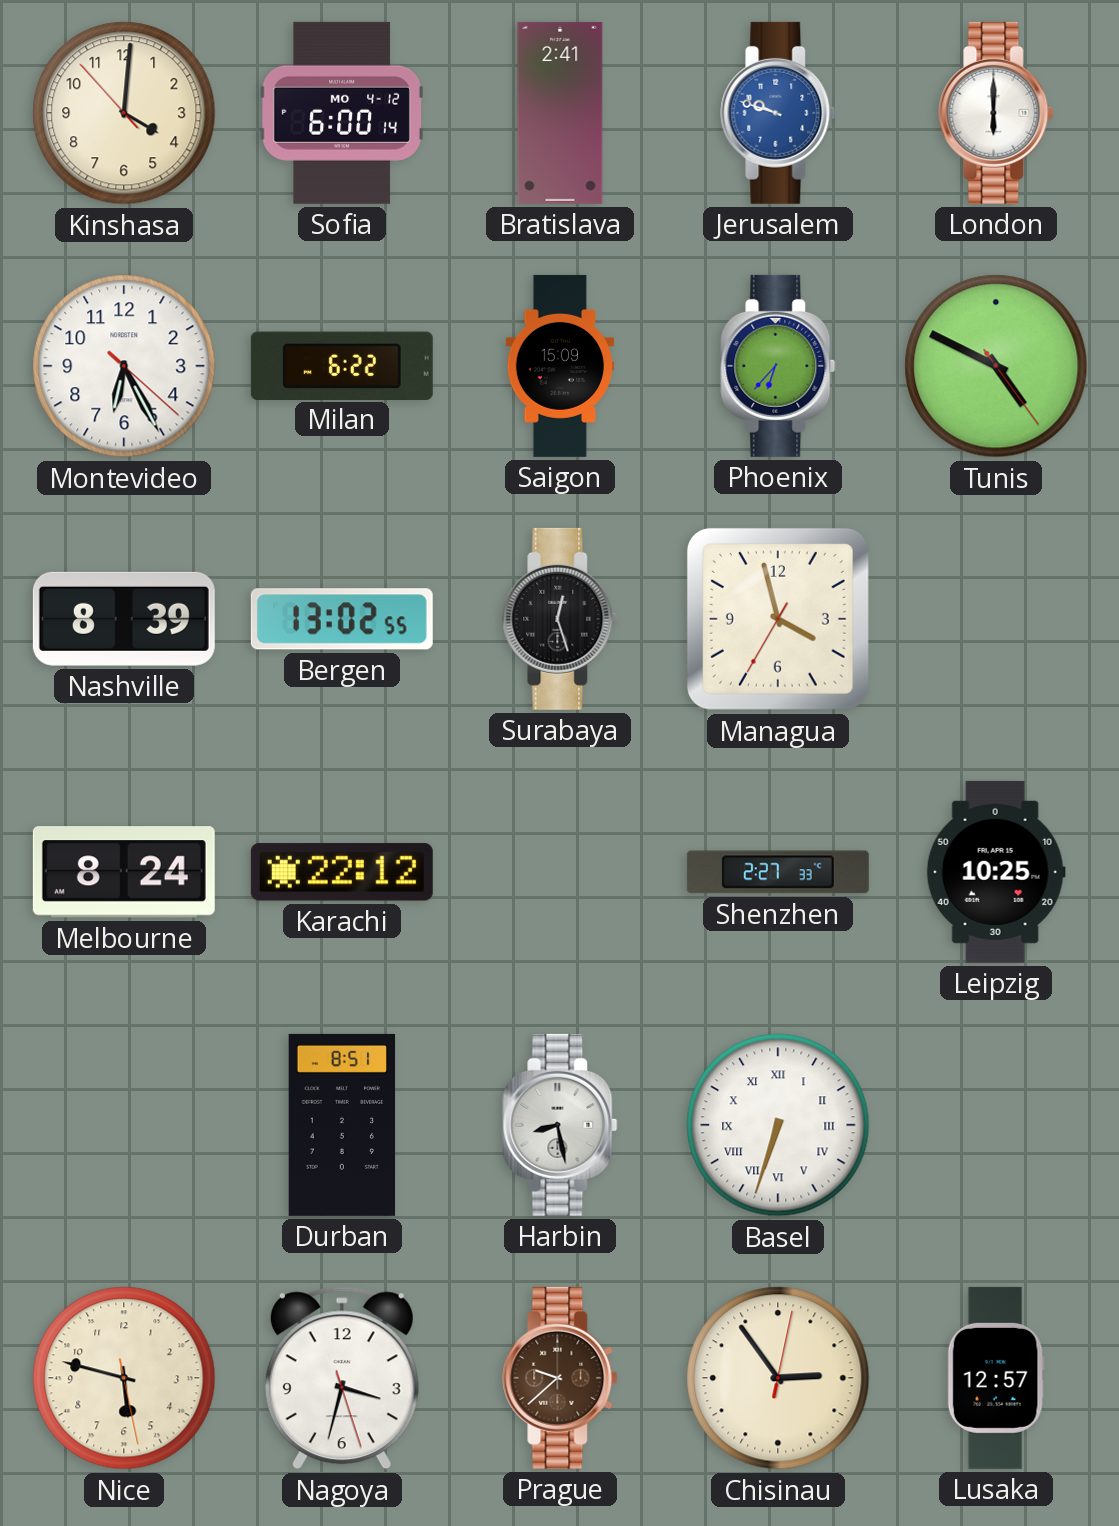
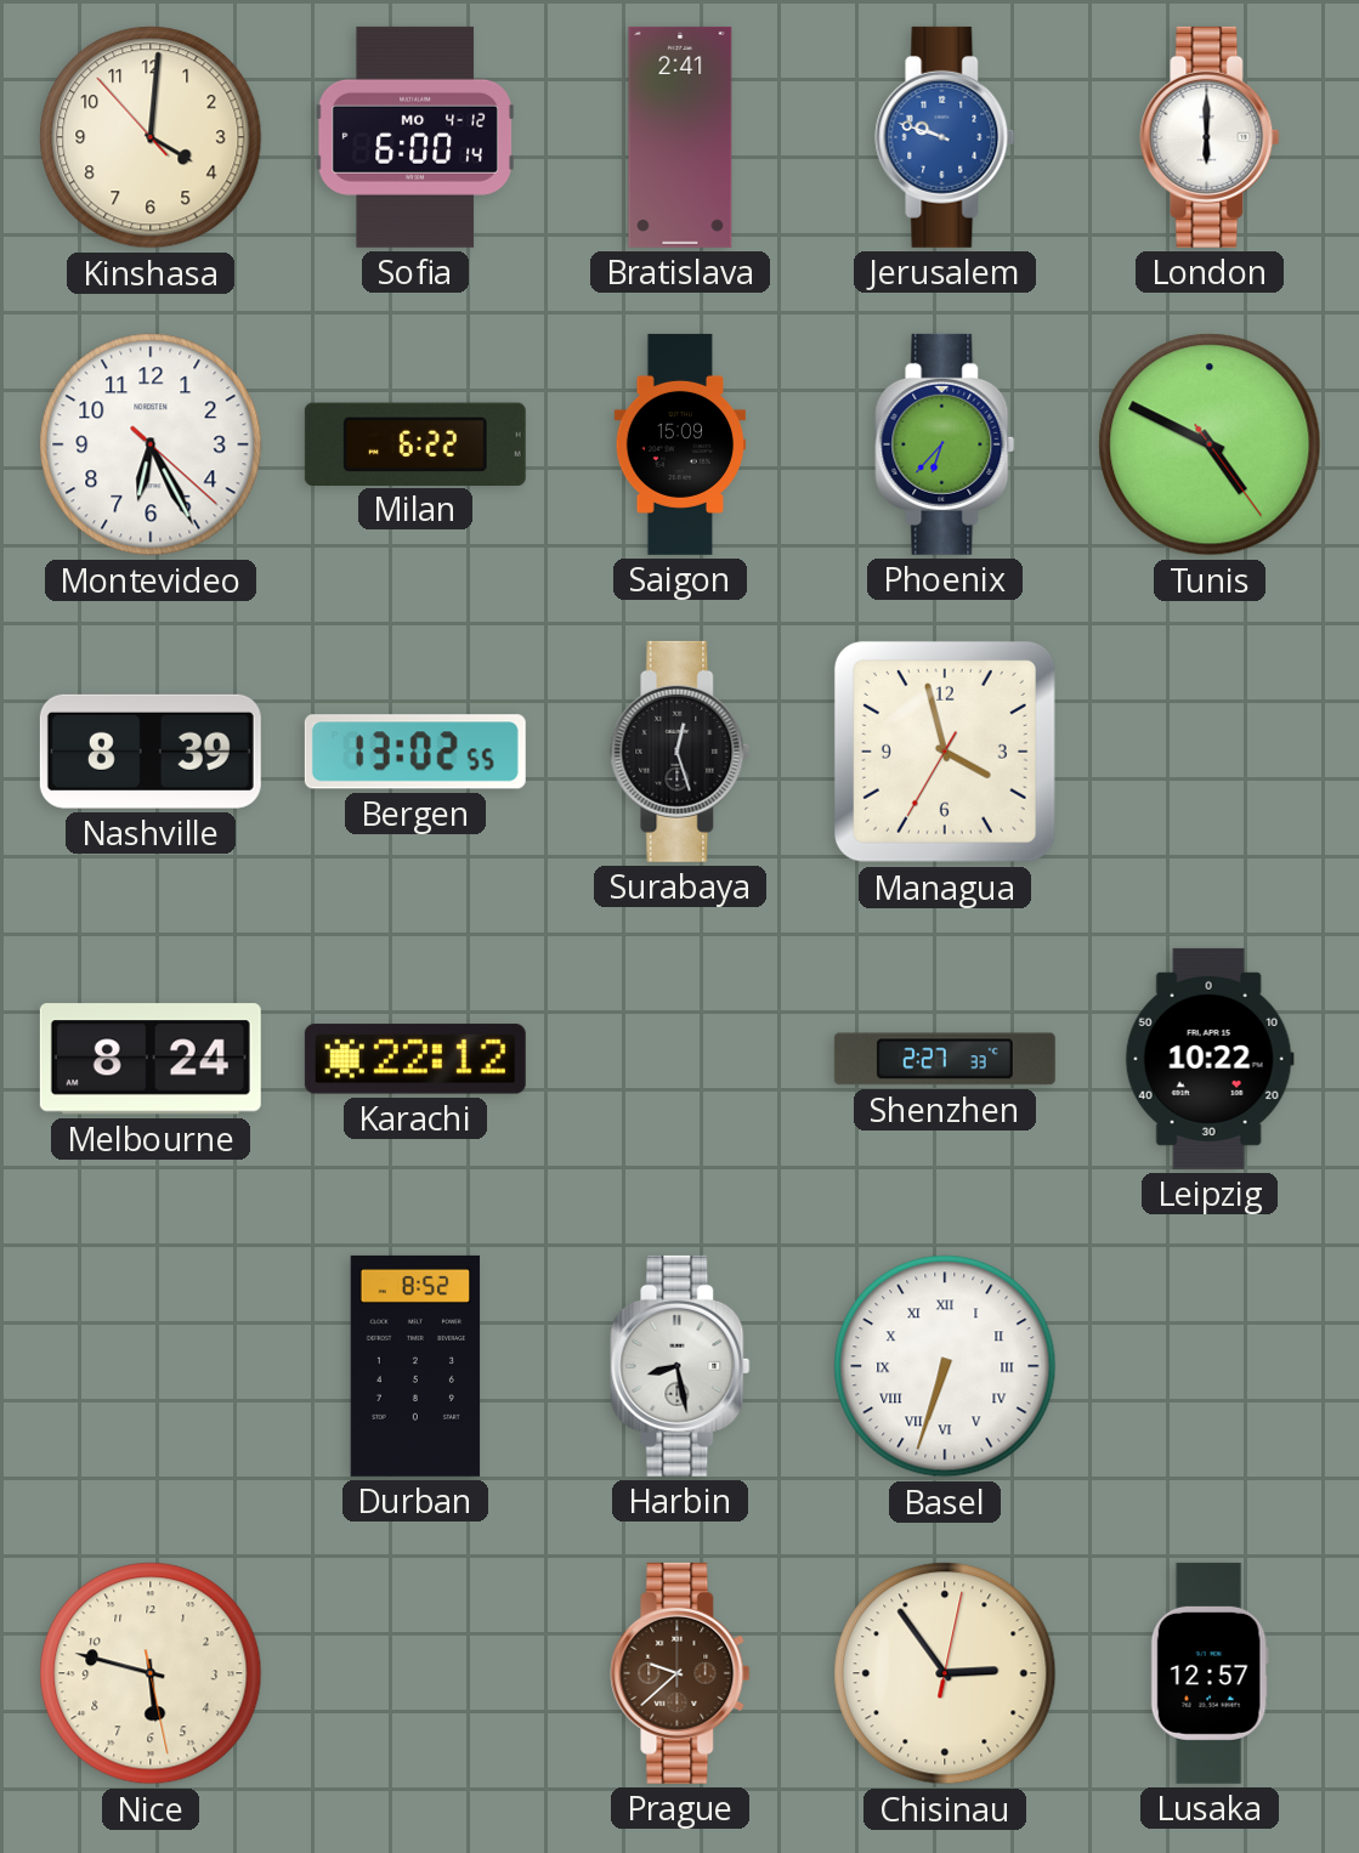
Leipzig: 10:25 -> 10:22 (1210, 1059)
Durban: 8:51 -> 8:52 (415, 1366)
Nagoya: 3:32 -> none (342, 1378)
